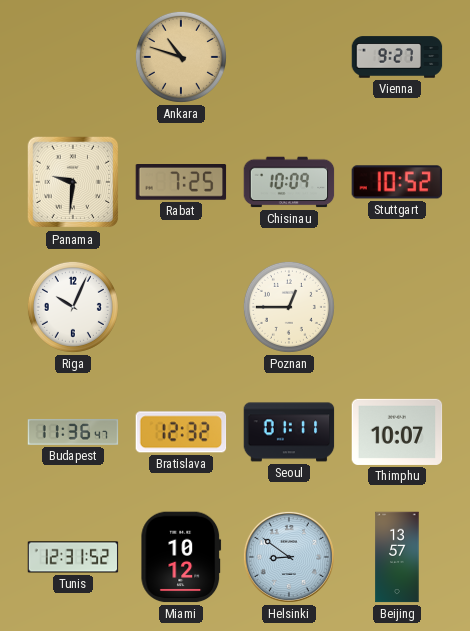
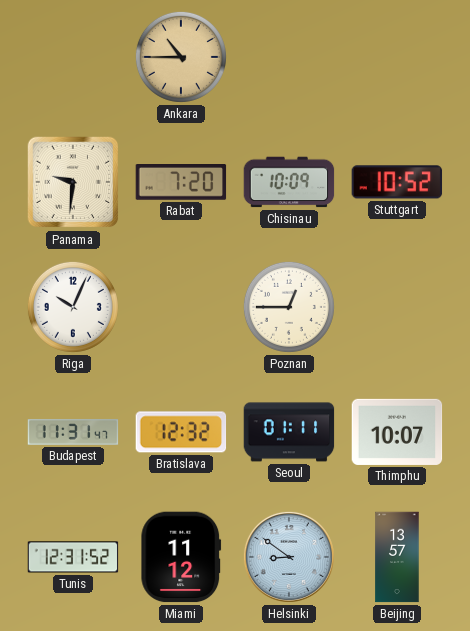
Ankara: 10:48 -> 10:45 (181, 57)
Vienna: 9:27 -> none (397, 57)
Rabat: 7:25 -> 7:20 (181, 183)
Budapest: 11:36 -> 11:31 (73, 432)
Miami: 10:12 -> 11:12 (181, 557)
